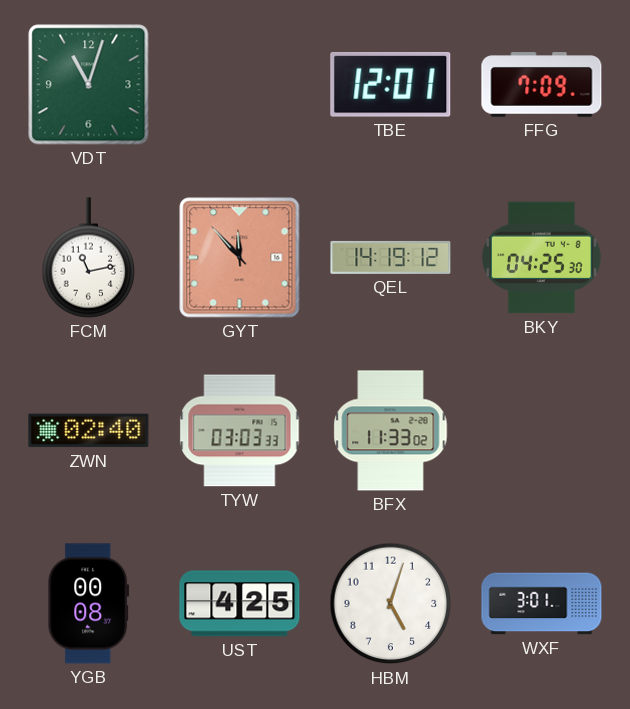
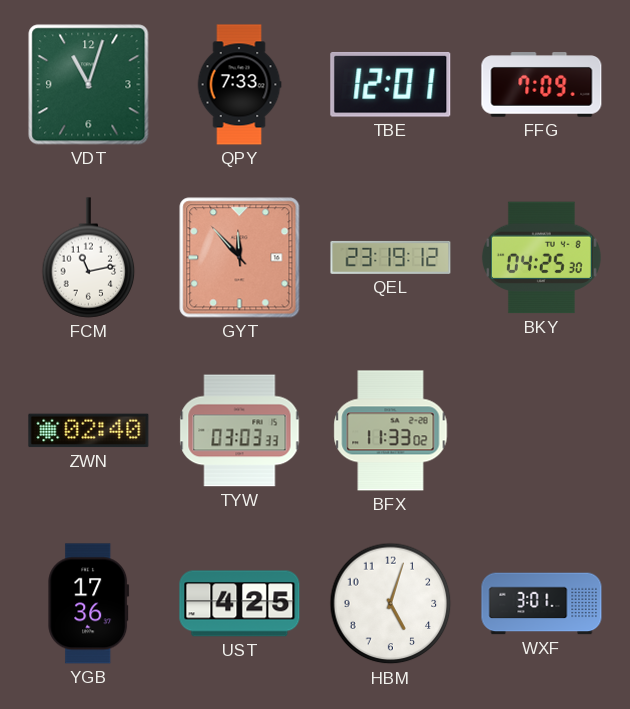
QPY: none -> 7:33 (239, 85)
QEL: 14:19 -> 23:19 (391, 257)
YGB: 00:08 -> 17:36 (89, 604)
